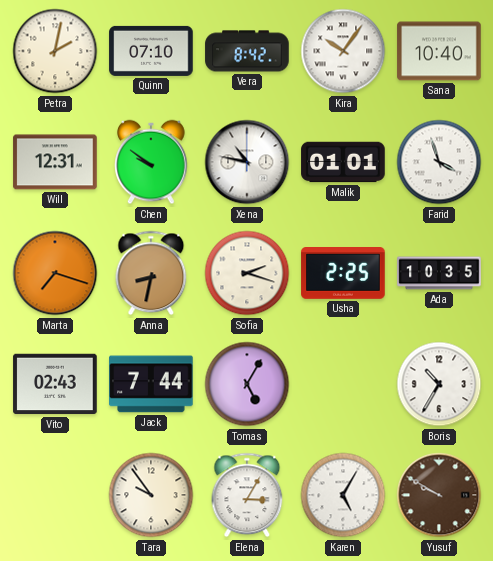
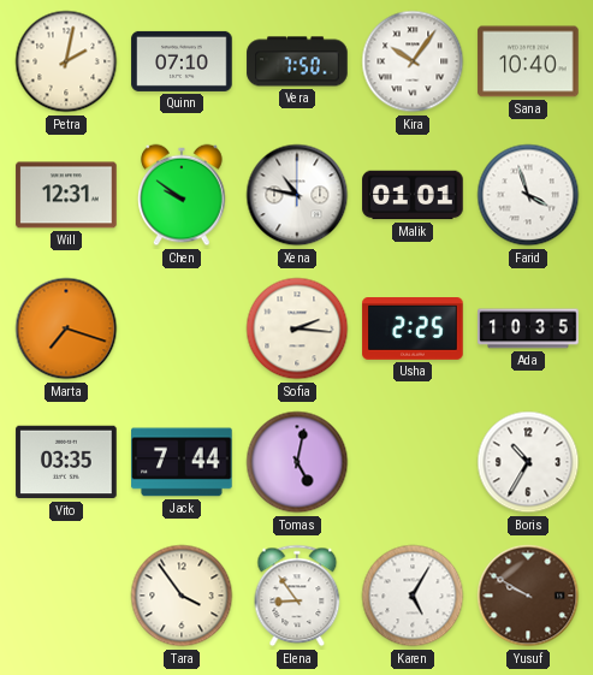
Vera: 8:42 -> 7:50 (297, 61)
Anna: 8:32 -> none (151, 273)
Sofia: 2:18 -> 2:16 (297, 328)
Vito: 02:43 -> 03:35 (66, 462)
Tomas: 5:05 -> 5:02 (297, 462)
Tara: 9:54 -> 3:54 (182, 596)
Elena: 3:05 -> 8:54 (297, 596)
